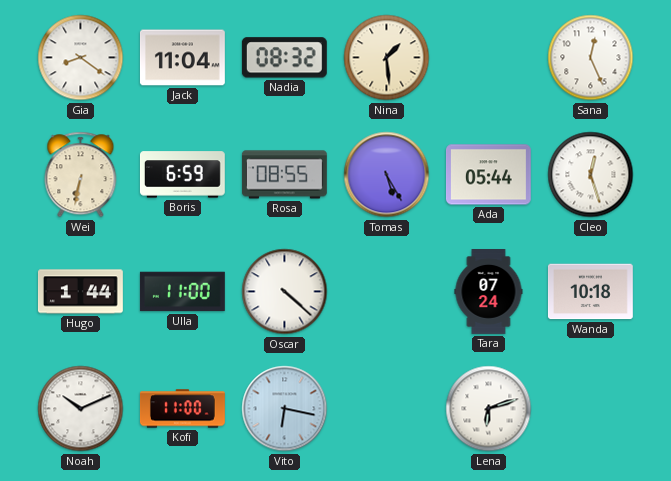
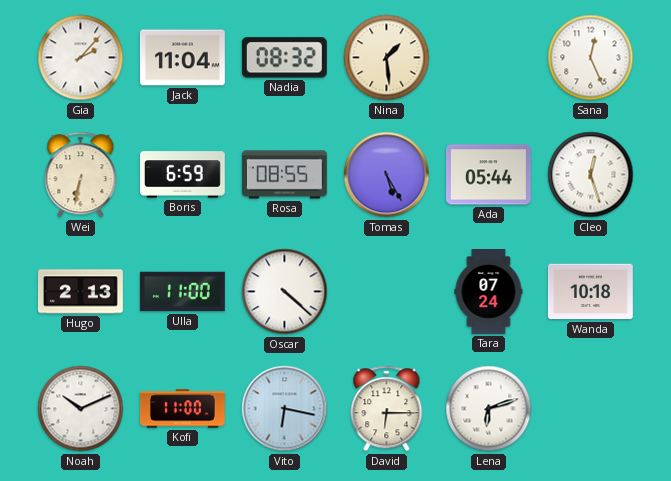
Gia: 8:21 -> 2:07 (81, 58)
Hugo: 1:44 -> 2:13 (80, 292)
David: none -> 6:15 (387, 409)
